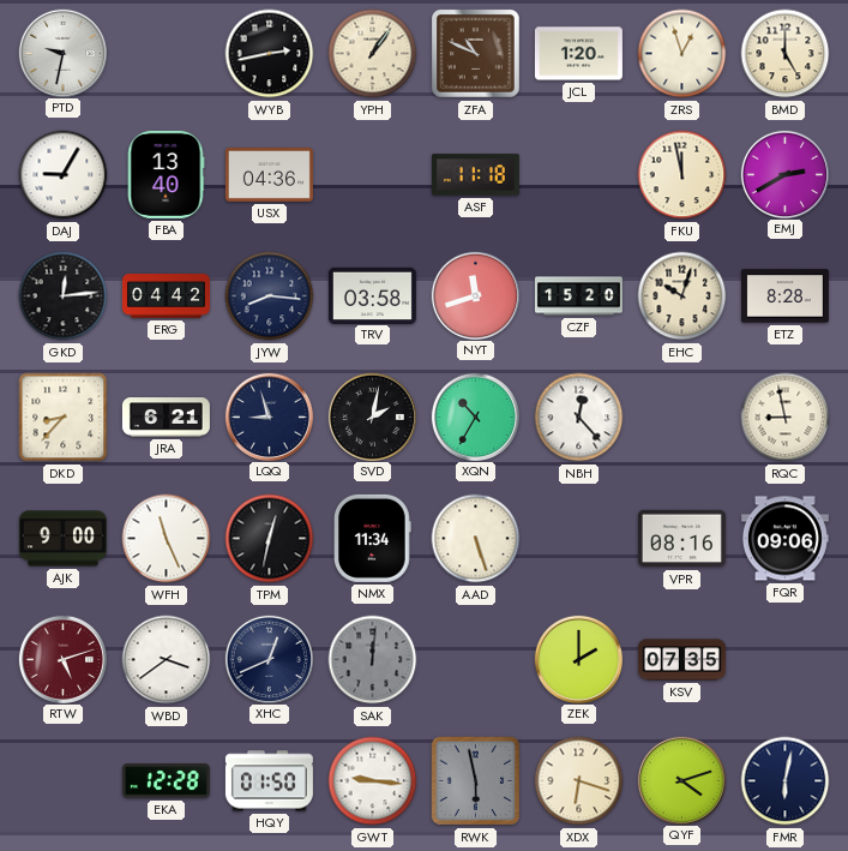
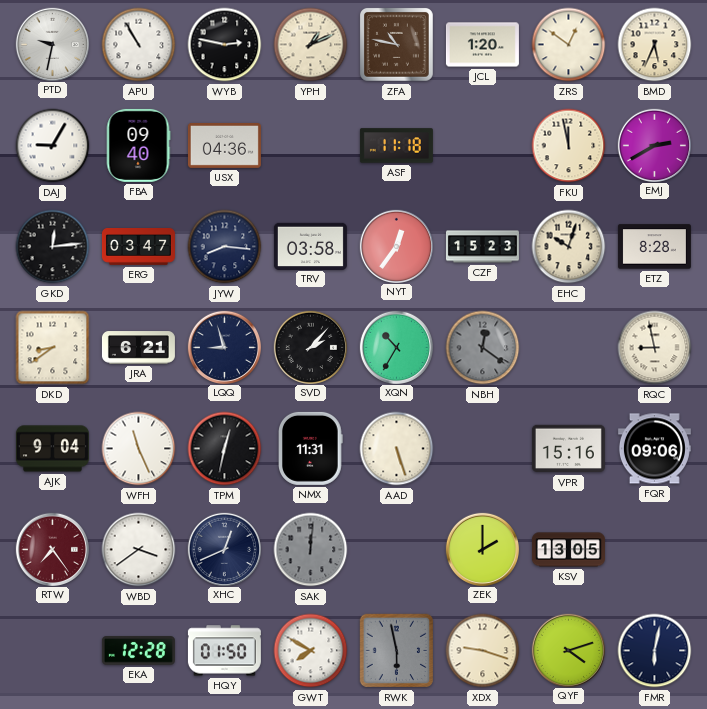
APU: none -> 10:55 (139, 45)
WYB: 2:43 -> 2:47 (225, 45)
YPH: 1:06 -> 1:11 (311, 45)
ZFA: 10:49 -> 10:47 (396, 44)
ZRS: 12:57 -> 12:51 (569, 45)
BMD: 5:00 -> 5:34 (655, 45)
FBA: 13:40 -> 09:40 (138, 145)
ERG: 04:42 -> 03:47 (138, 247)
NYT: 11:42 -> 12:36 (396, 246)
CZF: 15:20 -> 15:23 (482, 247)
DKD: 8:37 -> 8:39 (53, 348)
SVD: 2:02 -> 2:07 (310, 347)
NBH: 12:23 -> 12:21 (483, 348)
NBH dial: white -> grey (483, 348)
AJK: 9:00 -> 9:04 (52, 449)
NMX: 11:34 -> 11:31 (311, 448)
VPR: 08:16 -> 15:16 (568, 449)
RTW: 5:12 -> 7:24 (52, 549)
KSV: 07:35 -> 13:05 (568, 550)
GWT: 9:16 -> 7:50 (311, 651)
XDX: 6:18 -> 9:18 (483, 651)
